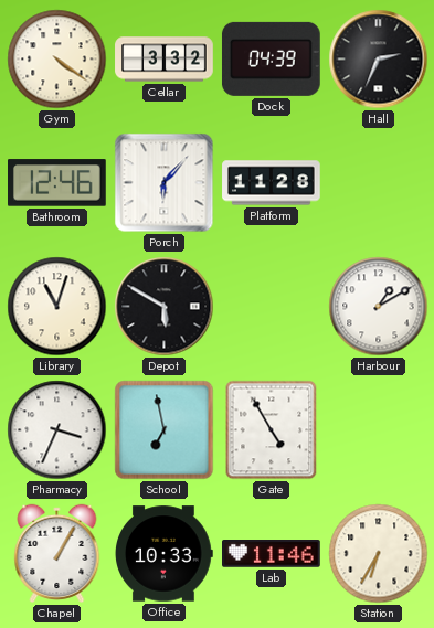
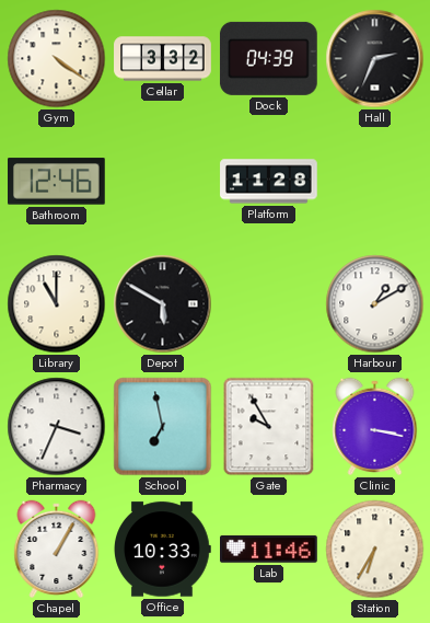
Porch: 6:07 -> none (165, 183)
Library: 11:03 -> 11:00 (57, 304)
Gate: 4:55 -> 9:55 (269, 427)
Clinic: none -> 3:17 (375, 426)
